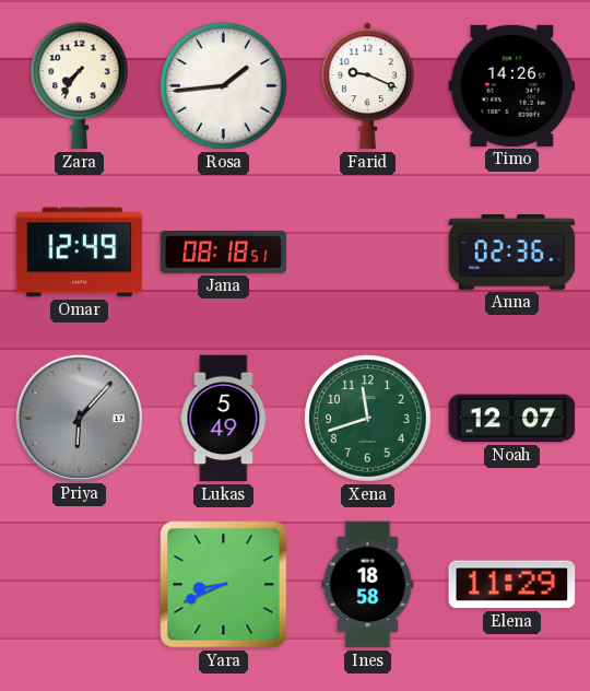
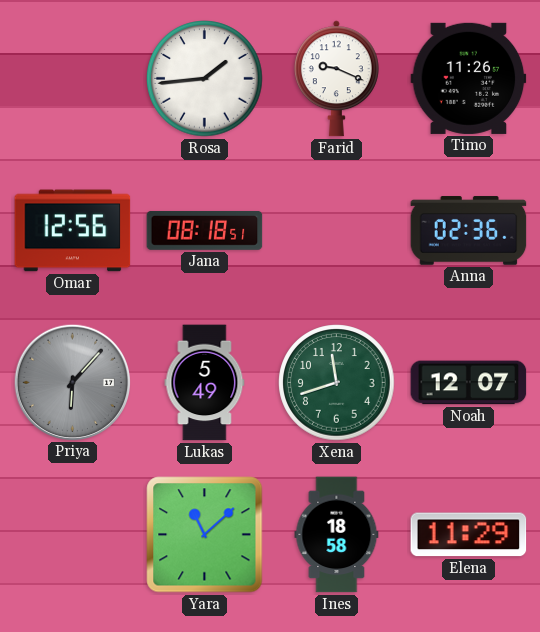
Zara: 7:36 -> none (80, 86)
Timo: 14:26 -> 11:26 (469, 78)
Omar: 12:49 -> 12:56 (73, 231)
Yara: 8:41 -> 11:08 (205, 535)
